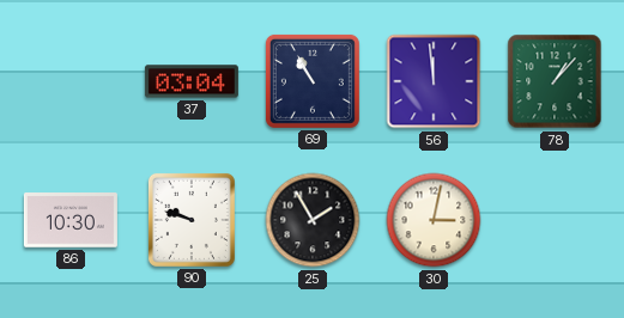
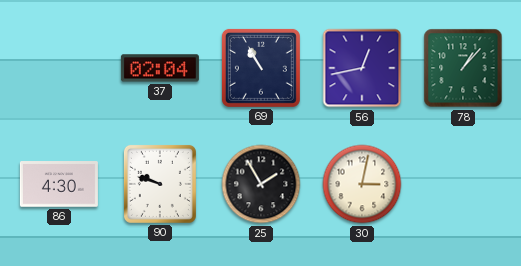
37: 03:04 -> 02:04 (160, 68)
56: 11:59 -> 12:43 (362, 68)
86: 10:30 -> 4:30 (59, 184)
